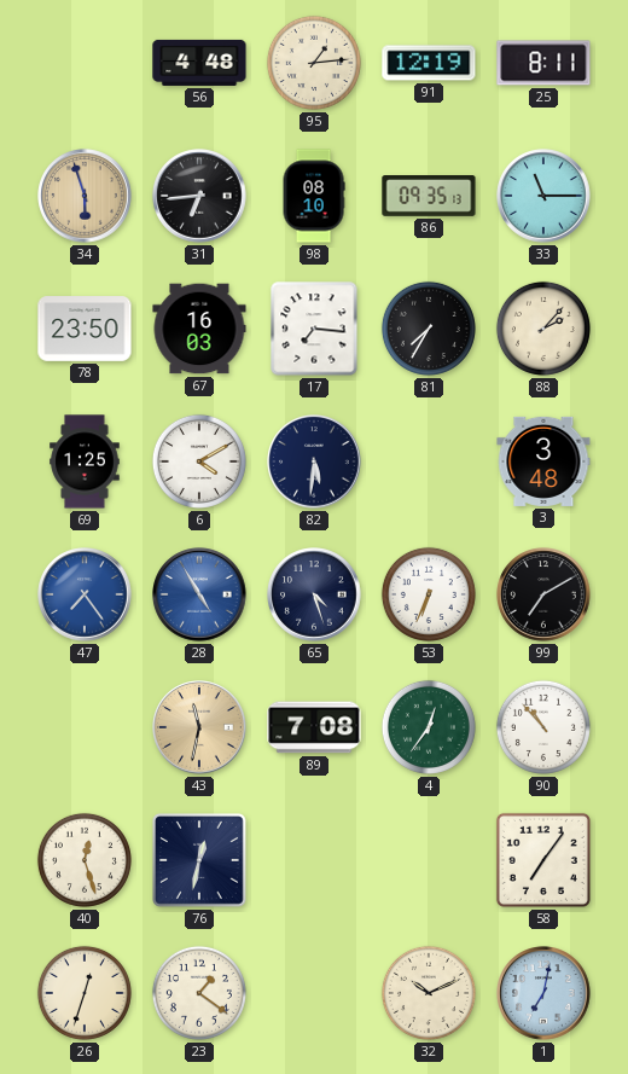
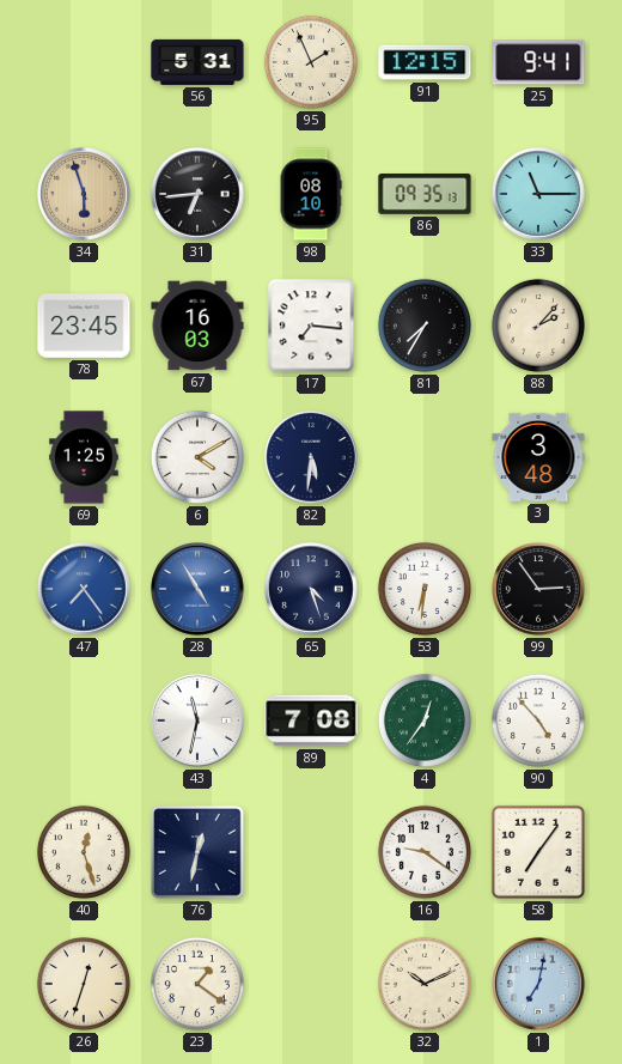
56: 4:48 -> 5:31 (197, 62)
95: 1:14 -> 1:56 (311, 62)
91: 12:19 -> 12:15 (425, 62)
25: 8:11 -> 9:41 (538, 62)
78: 23:50 -> 23:45 (84, 326)
53: 6:34 -> 6:31 (425, 589)
99: 7:10 -> 2:54 (538, 589)
43 dial: champagne -> white (197, 721)
90: 10:53 -> 4:53 (538, 721)
16: none -> 9:21 (425, 852)
